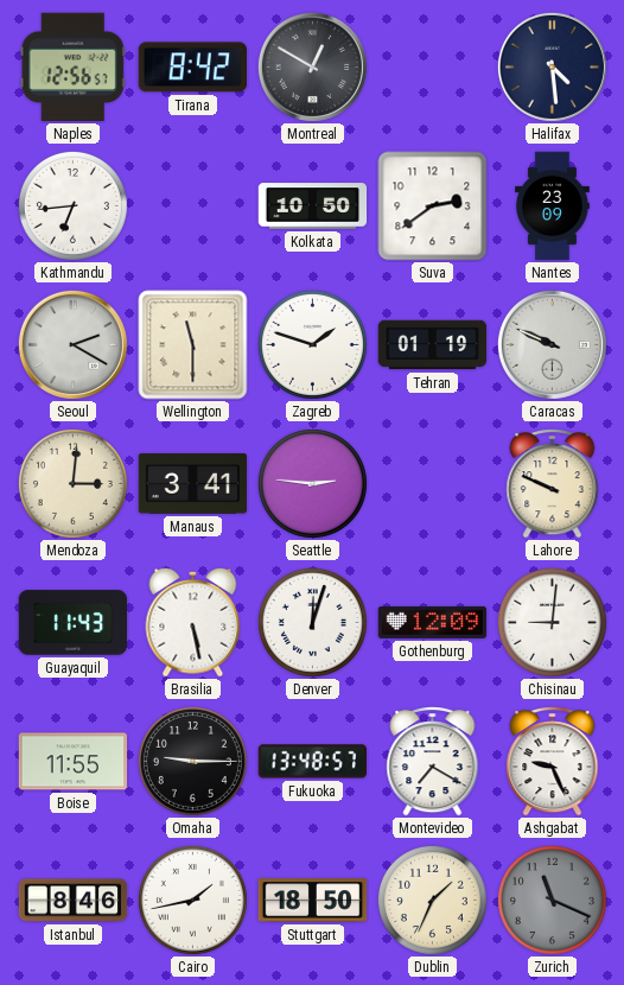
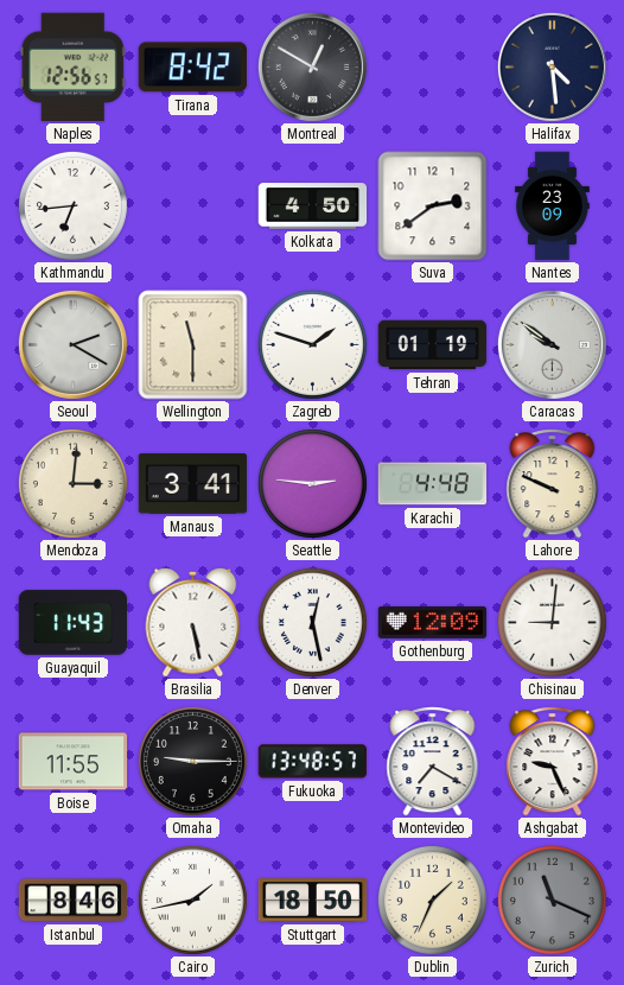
Kolkata: 10:50 -> 4:50 (313, 206)
Caracas: 9:49 -> 9:51 (552, 344)
Karachi: none -> 4:48 (433, 484)
Denver: 12:03 -> 12:28 (312, 622)
